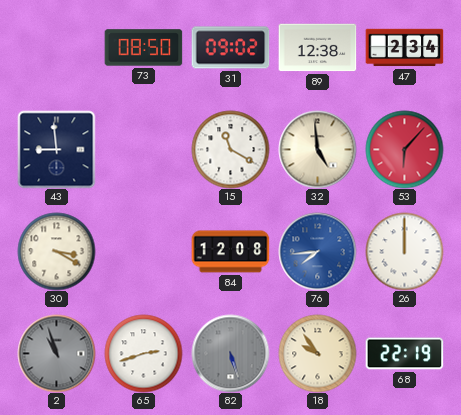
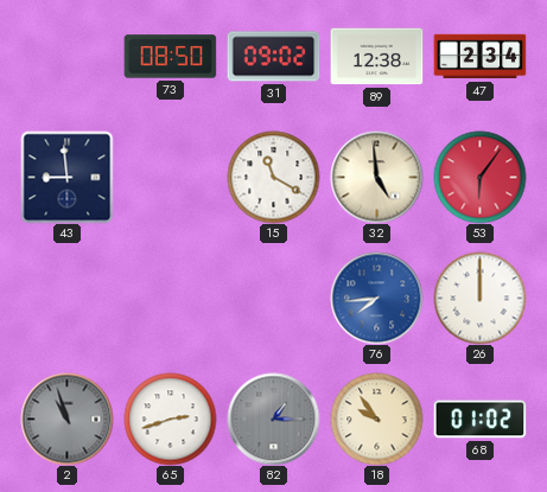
53: 6:07 -> 6:06 (479, 177)
30: 3:20 -> none (56, 251)
84: 12:08 -> none (230, 252)
82: 5:27 -> 1:15 (273, 418)
68: 22:19 -> 01:02 (479, 420)
